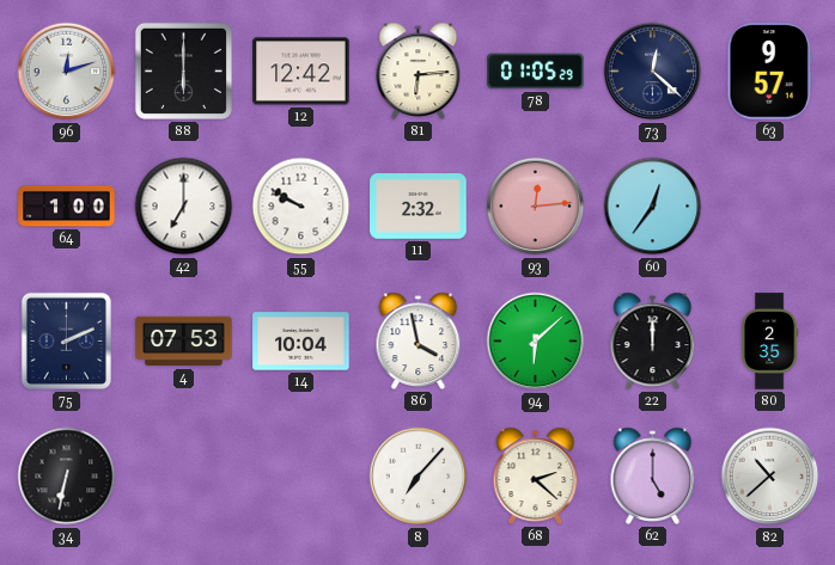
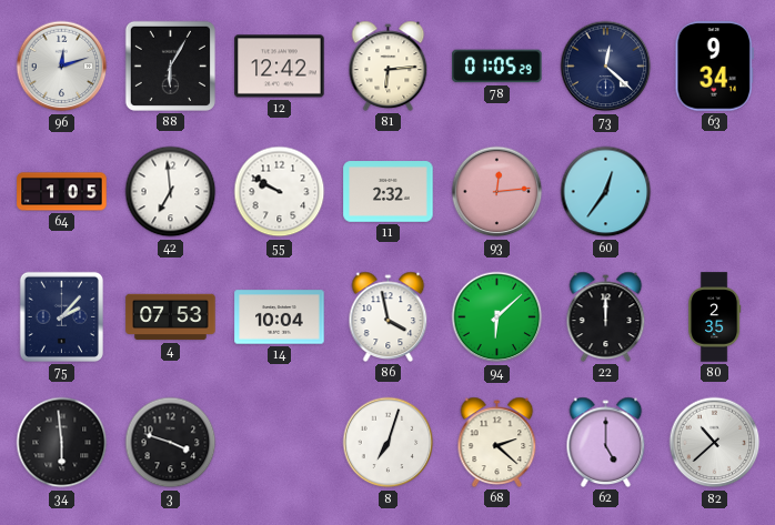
88: 6:00 -> 6:05 (170, 65)
63: 9:57 -> 9:34 (714, 67)
64: 1:00 -> 1:05 (62, 192)
42: 7:00 -> 6:59 (171, 192)
75: 2:11 -> 2:07 (61, 316)
34: 6:32 -> 5:59 (62, 443)
3: none -> 3:48 (171, 443)
8: 7:07 -> 7:03 (389, 443)
